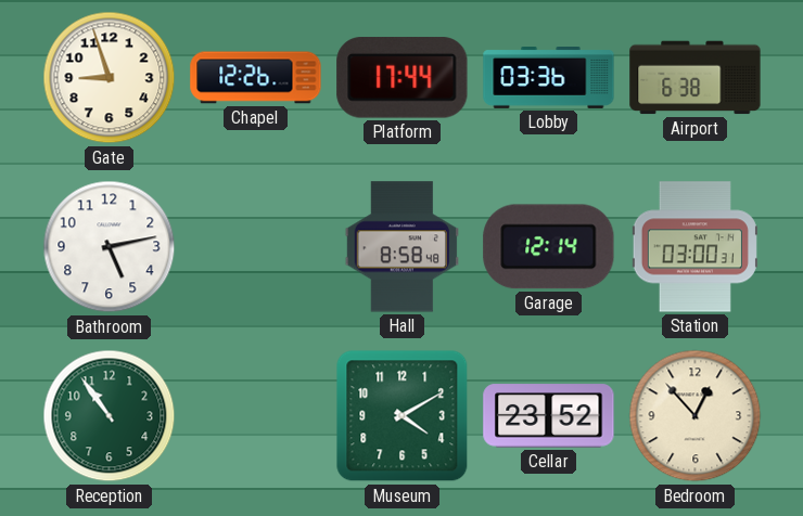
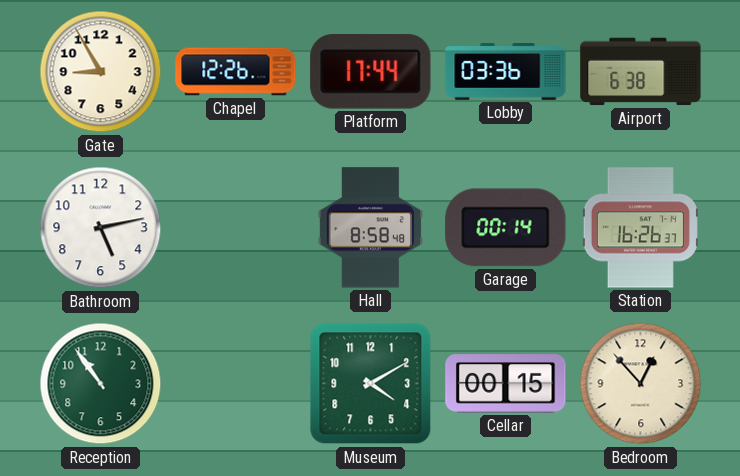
Gate: 8:57 -> 8:55 (101, 72)
Garage: 12:14 -> 00:14 (506, 228)
Station: 03:00 -> 16:26 (640, 228)
Cellar: 23:52 -> 00:15 (506, 384)
